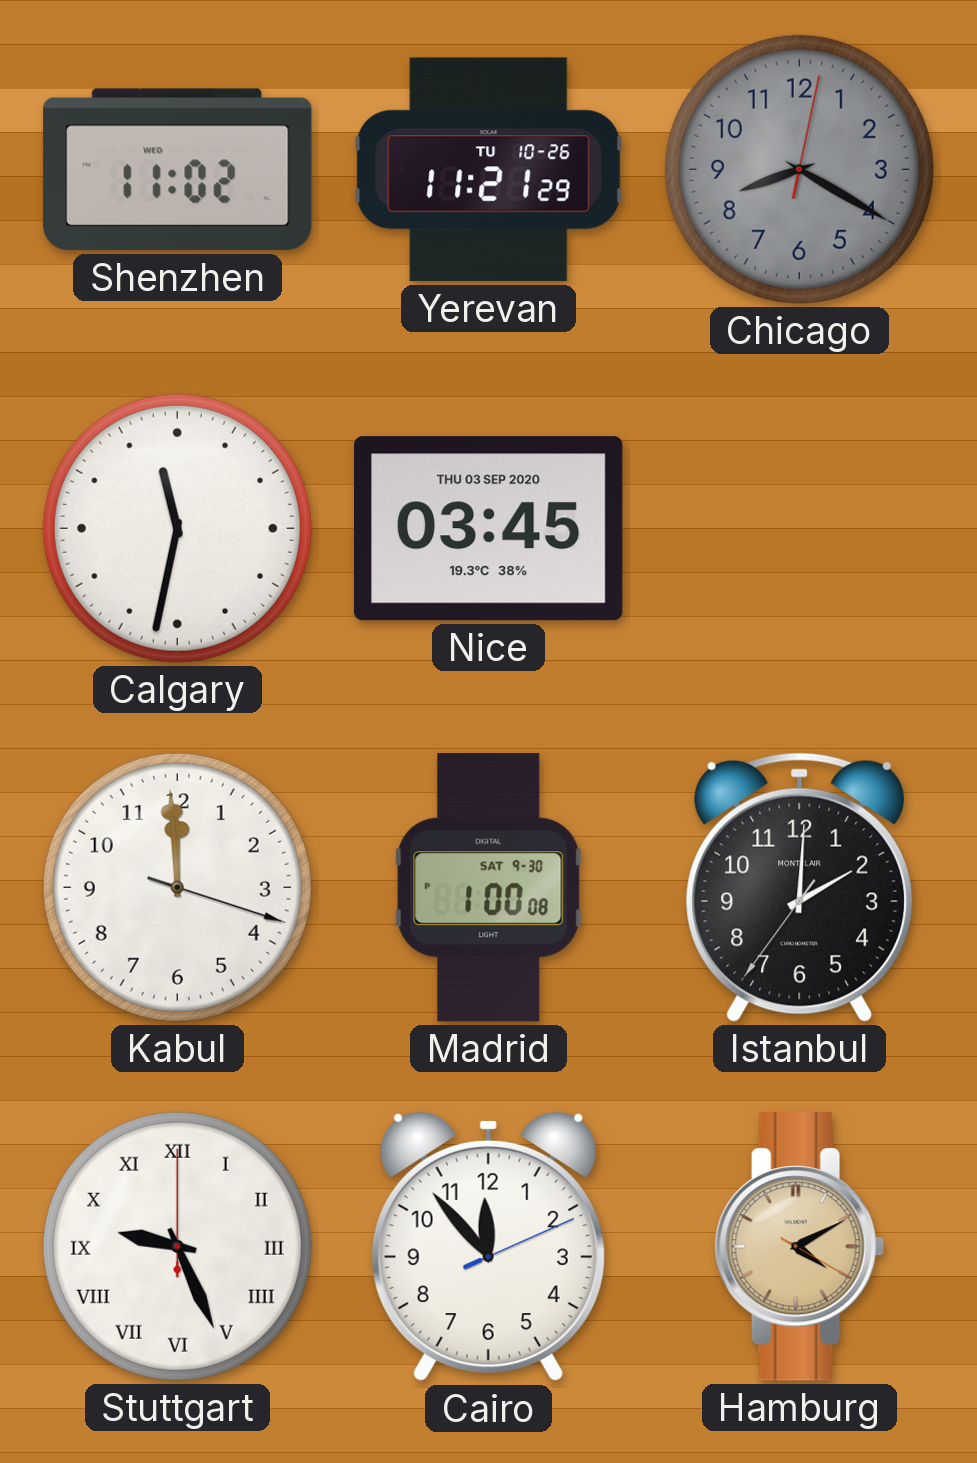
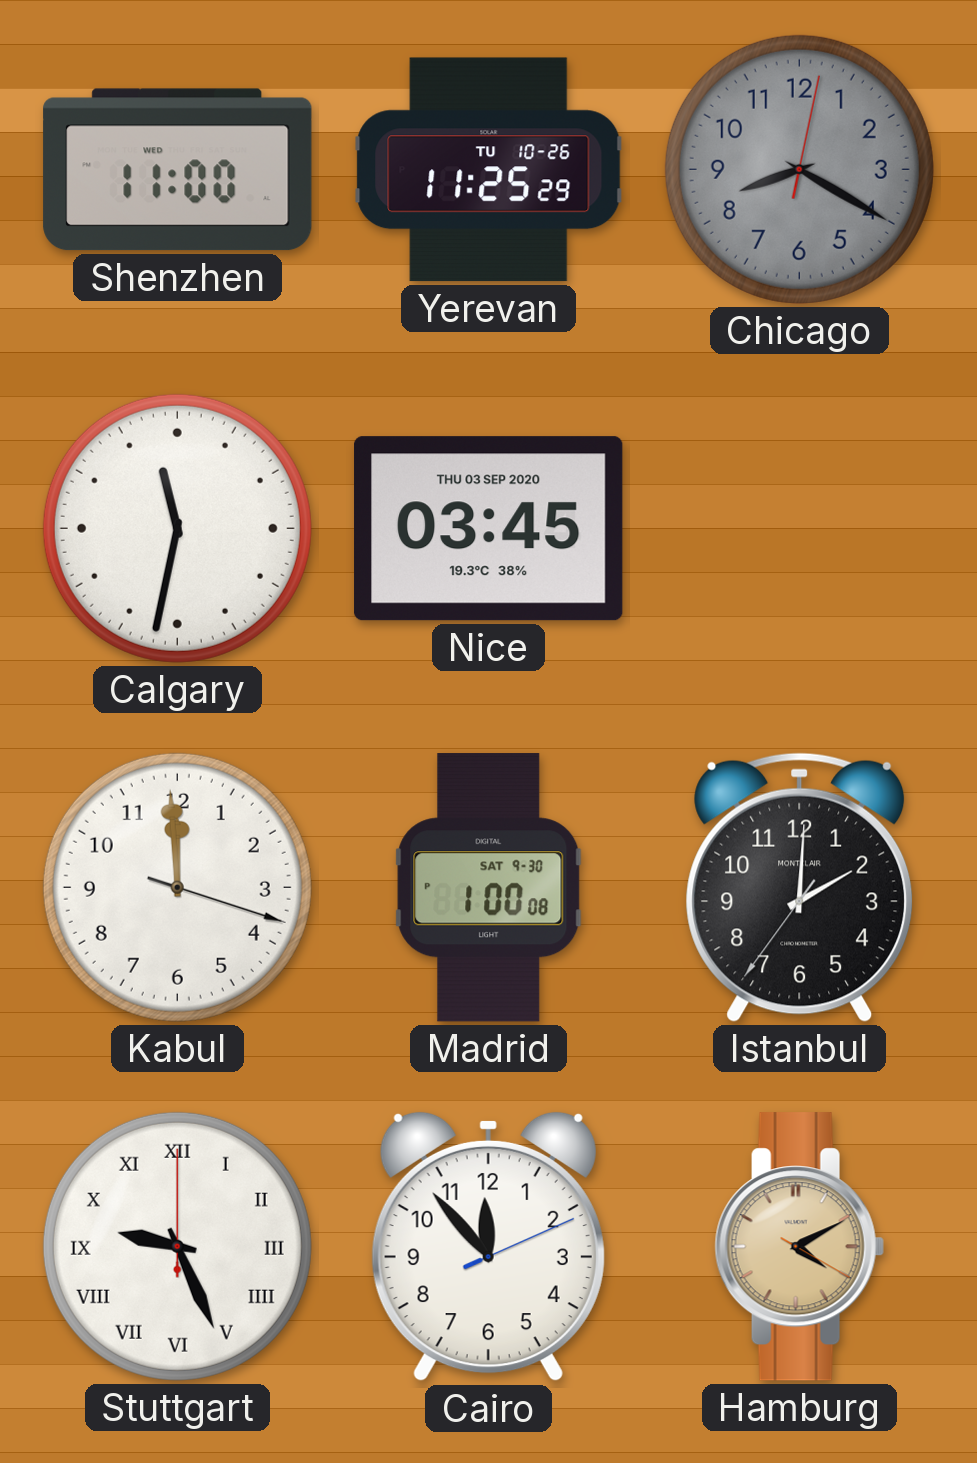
Shenzhen: 11:02 -> 11:00 (178, 170)
Yerevan: 11:21 -> 11:25 (489, 170)
